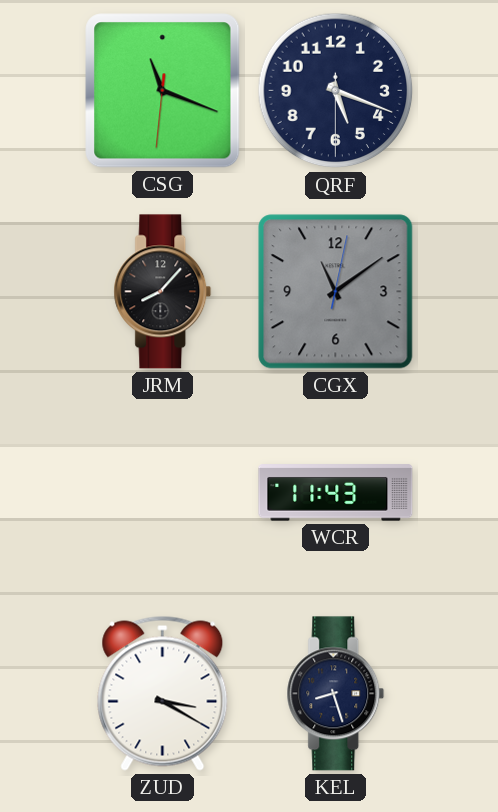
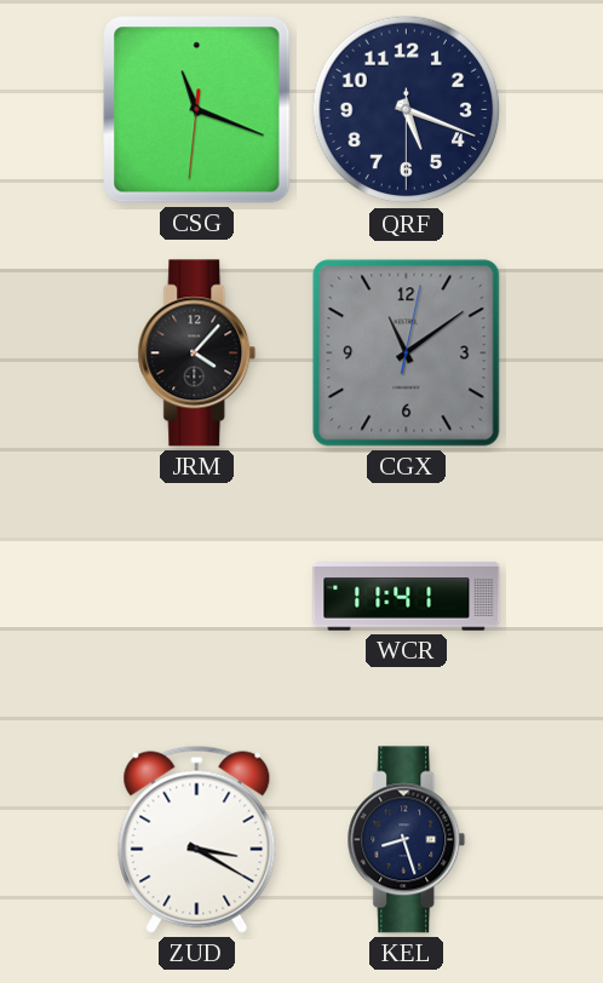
JRM: 8:07 -> 4:07 (197, 353)
WCR: 11:43 -> 11:41 (407, 597)
